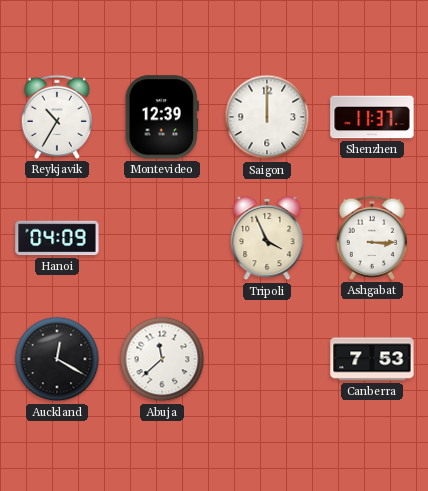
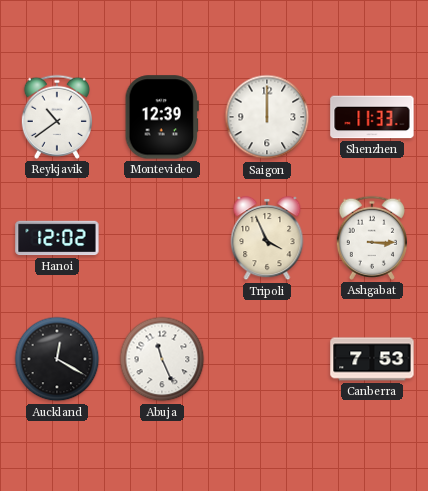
Reykjavik: 10:35 -> 10:39 (56, 117)
Shenzhen: 11:37 -> 11:33 (372, 117)
Hanoi: 04:09 -> 12:02 (57, 238)
Abuja: 11:38 -> 11:26 (162, 359)
